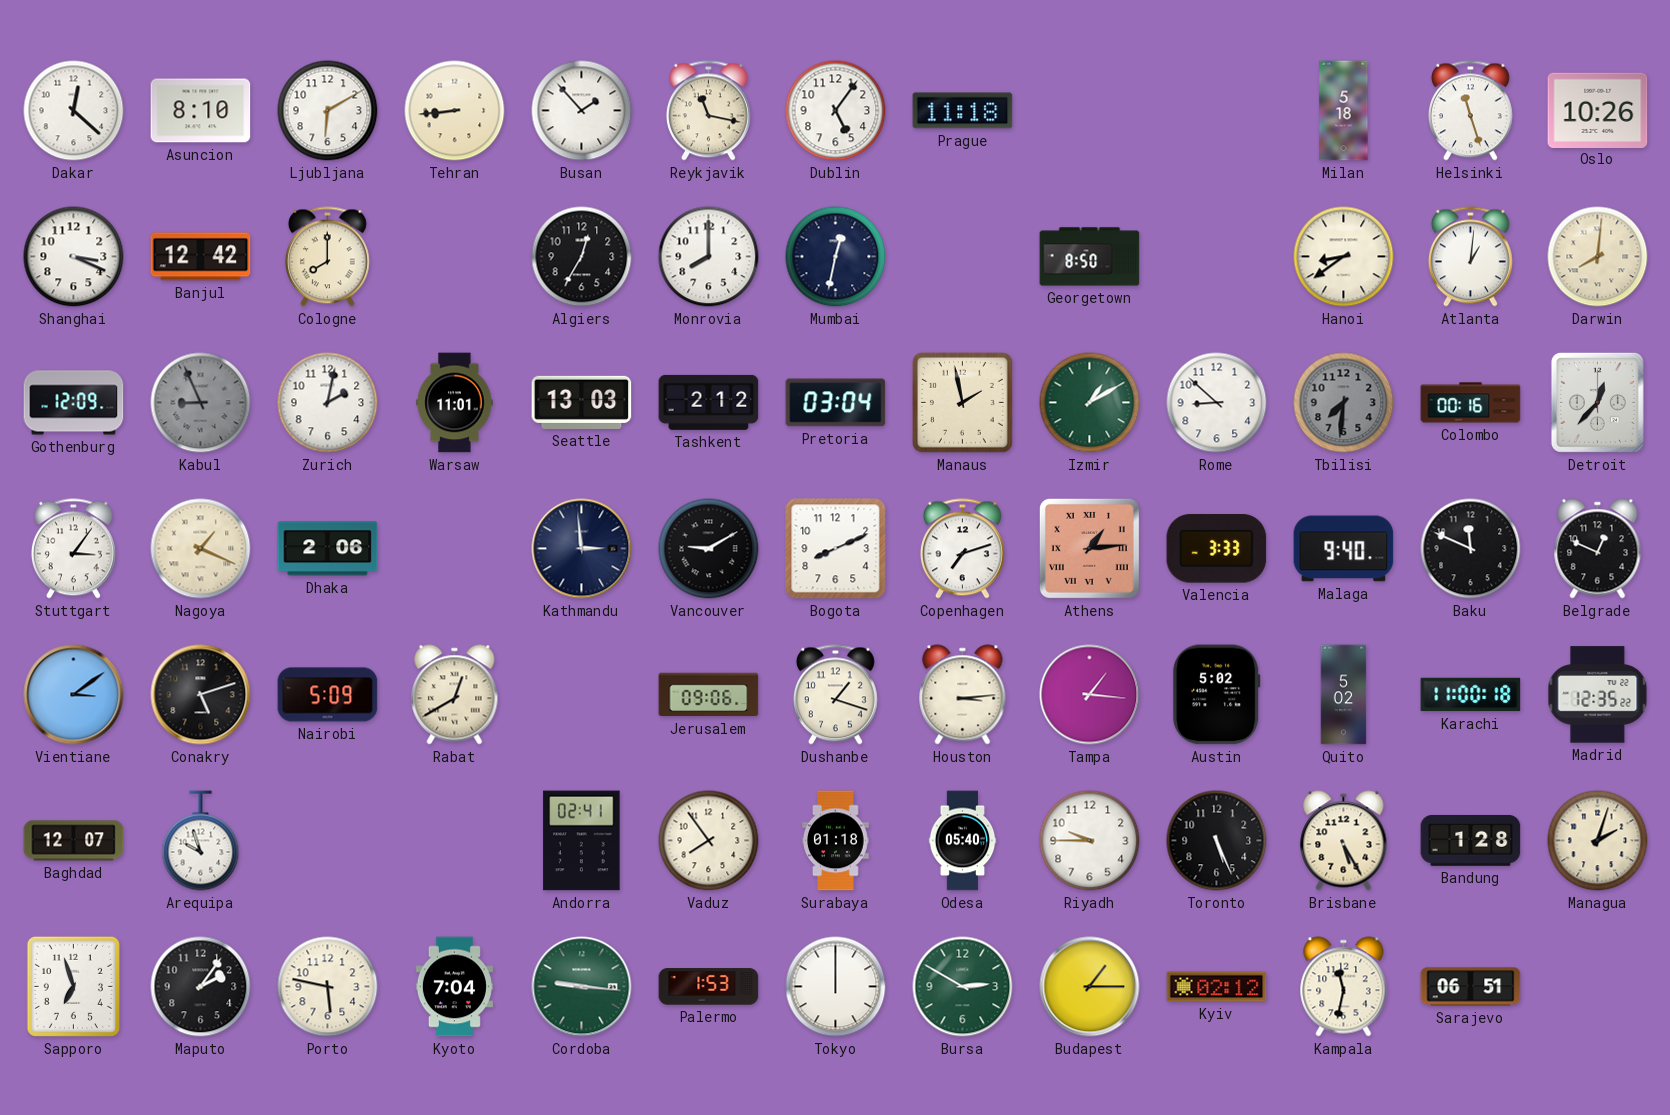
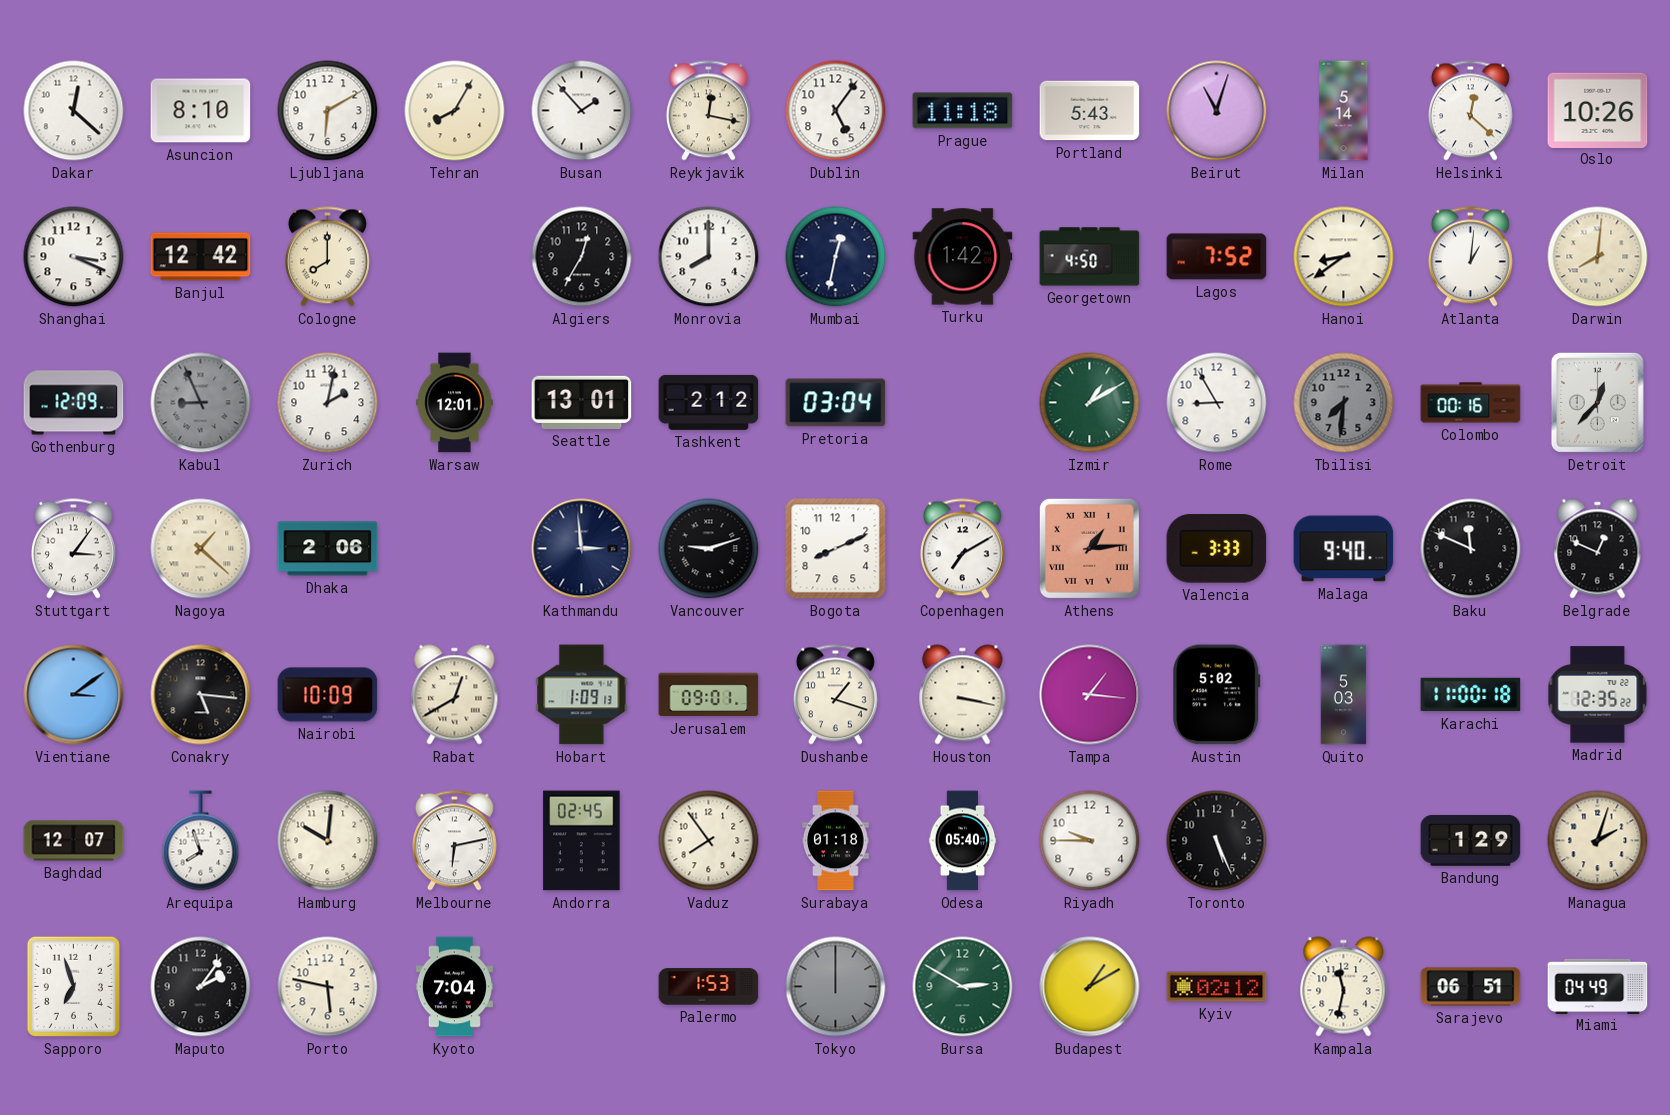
Tehran: 8:44 -> 8:05 (455, 111)
Reykjavik: 11:17 -> 12:17 (708, 111)
Portland: none -> 5:43 (1090, 111)
Beirut: none -> 11:03 (1217, 111)
Milan: 5:18 -> 5:14 (1344, 111)
Helsinki: 11:27 -> 12:22 (1470, 111)
Turku: none -> 1:42 (963, 257)
Georgetown: 8:50 -> 4:50 (1090, 257)
Lagos: none -> 7:52 (1217, 257)
Warsaw: 11:01 -> 12:01 (455, 403)
Seattle: 13:03 -> 13:01 (582, 402)
Manaus: 1:58 -> none (962, 402)
Rome: 8:52 -> 8:55 (1217, 403)
Nagoya: 1:19 -> 1:22 (201, 549)
Vancouver: 9:10 -> 9:12 (709, 549)
Copenhagen: 7:12 -> 7:10 (962, 549)
Conakry: 5:12 -> 5:16 (201, 695)
Nairobi: 5:09 -> 10:09 (328, 695)
Hobart: none -> 1:09 (582, 695)
Jerusalem: 09:06 -> 09:01 (709, 695)
Houston: 3:14 -> 3:17 (963, 695)
Quito: 5:02 -> 5:03 (1344, 695)
Arequipa: 9:57 -> 7:57 (201, 841)
Hamburg: none -> 10:01 (328, 841)
Melbourne: none -> 6:13 (454, 841)
Andorra: 02:41 -> 02:45 (582, 841)
Brisbane: 5:25 -> none (1344, 841)
Bandung: 1:28 -> 1:29 (1471, 840)
Cordoba: 9:16 -> none (582, 987)
Tokyo dial: white -> grey (836, 987)
Budapest: 1:15 -> 1:10 (1090, 987)
Miami: none -> 04:49 (1598, 986)
